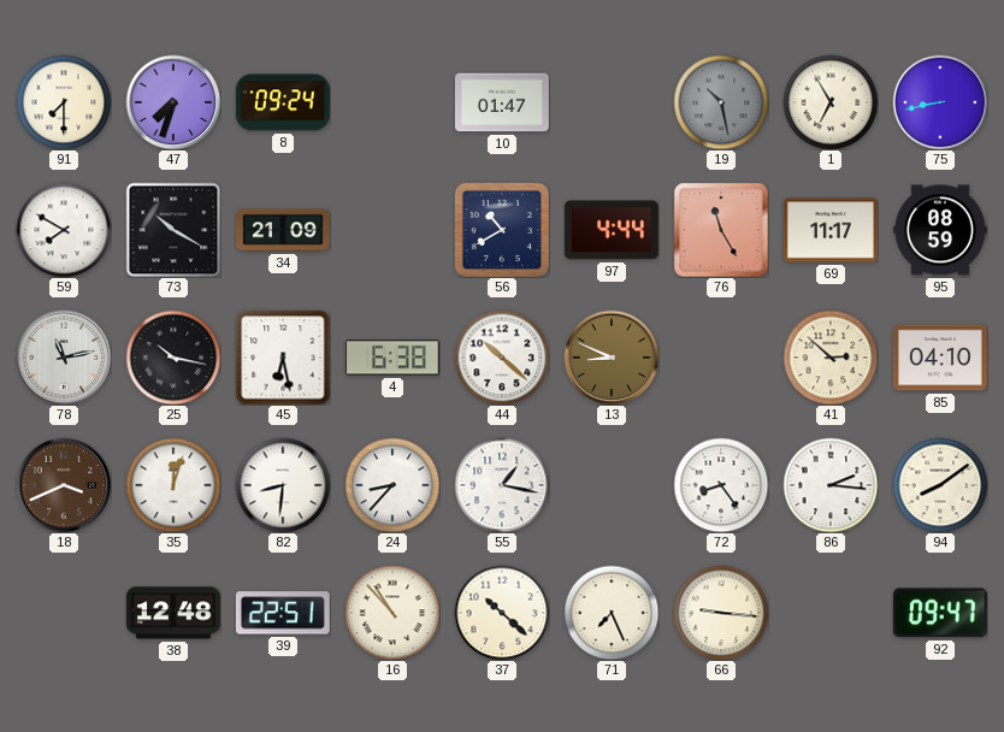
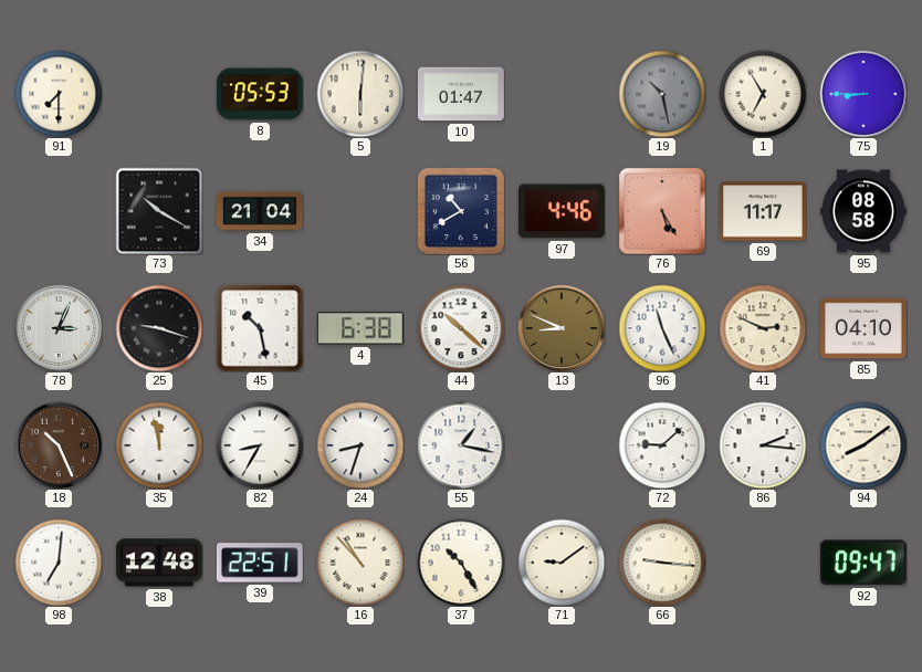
47: 7:33 -> none (173, 102)
8: 09:24 -> 05:53 (260, 94)
5: none -> 6:01 (360, 94)
75: 8:43 -> 8:45 (863, 94)
59: 7:50 -> none (64, 230)
34: 21:09 -> 21:04 (261, 211)
97: 4:44 -> 4:46 (562, 211)
76: 11:25 -> 5:25 (662, 211)
95: 08:59 -> 08:58 (863, 211)
78: 11:13 -> 3:04 (59, 328)
25: 10:17 -> 9:18 (159, 328)
45: 6:28 -> 10:28 (260, 328)
96: none -> 11:26 (662, 328)
41: 2:52 -> 2:49 (763, 328)
18: 3:41 -> 10:26 (59, 445)
35: 12:03 -> 11:58 (159, 445)
82: 8:31 -> 8:35 (260, 445)
24: 8:37 -> 8:33 (360, 445)
72: 8:24 -> 9:08 (662, 445)
98: none -> 7:01 (59, 563)
37: 10:22 -> 10:25 (461, 563)
71: 7:26 -> 9:09 (562, 563)
